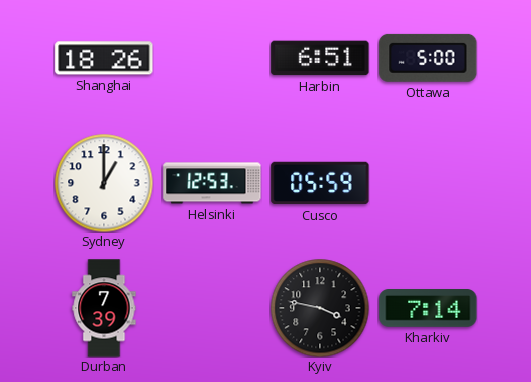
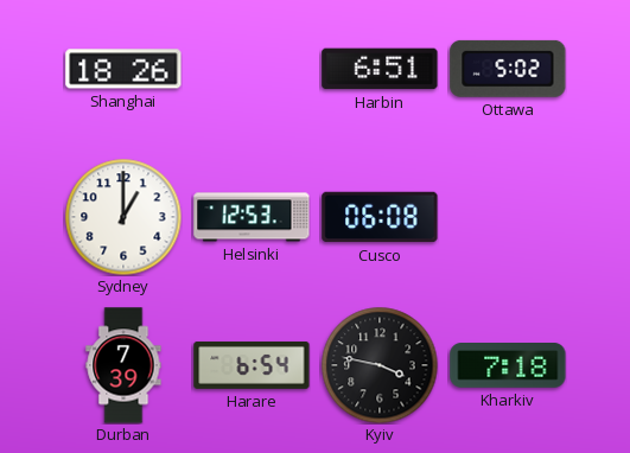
Ottawa: 5:00 -> 5:02 (508, 69)
Cusco: 05:59 -> 06:08 (380, 217)
Harare: none -> 6:54 (252, 365)
Kharkiv: 7:14 -> 7:18 (508, 366)
